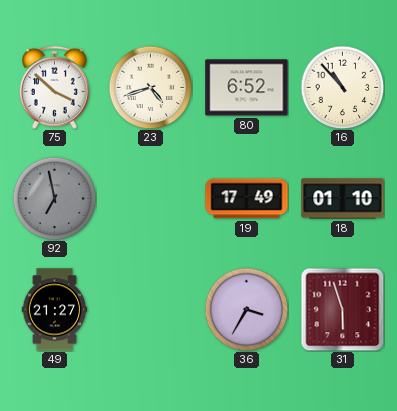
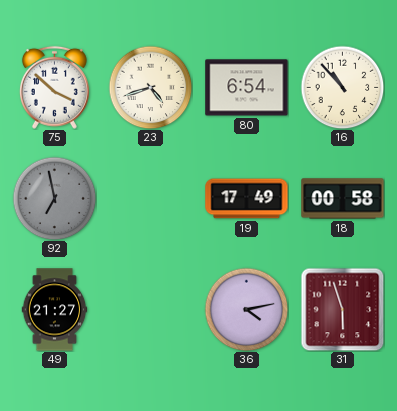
80: 6:52 -> 6:54 (247, 88)
18: 01:10 -> 00:58 (343, 199)
36: 3:35 -> 4:13 (246, 309)
